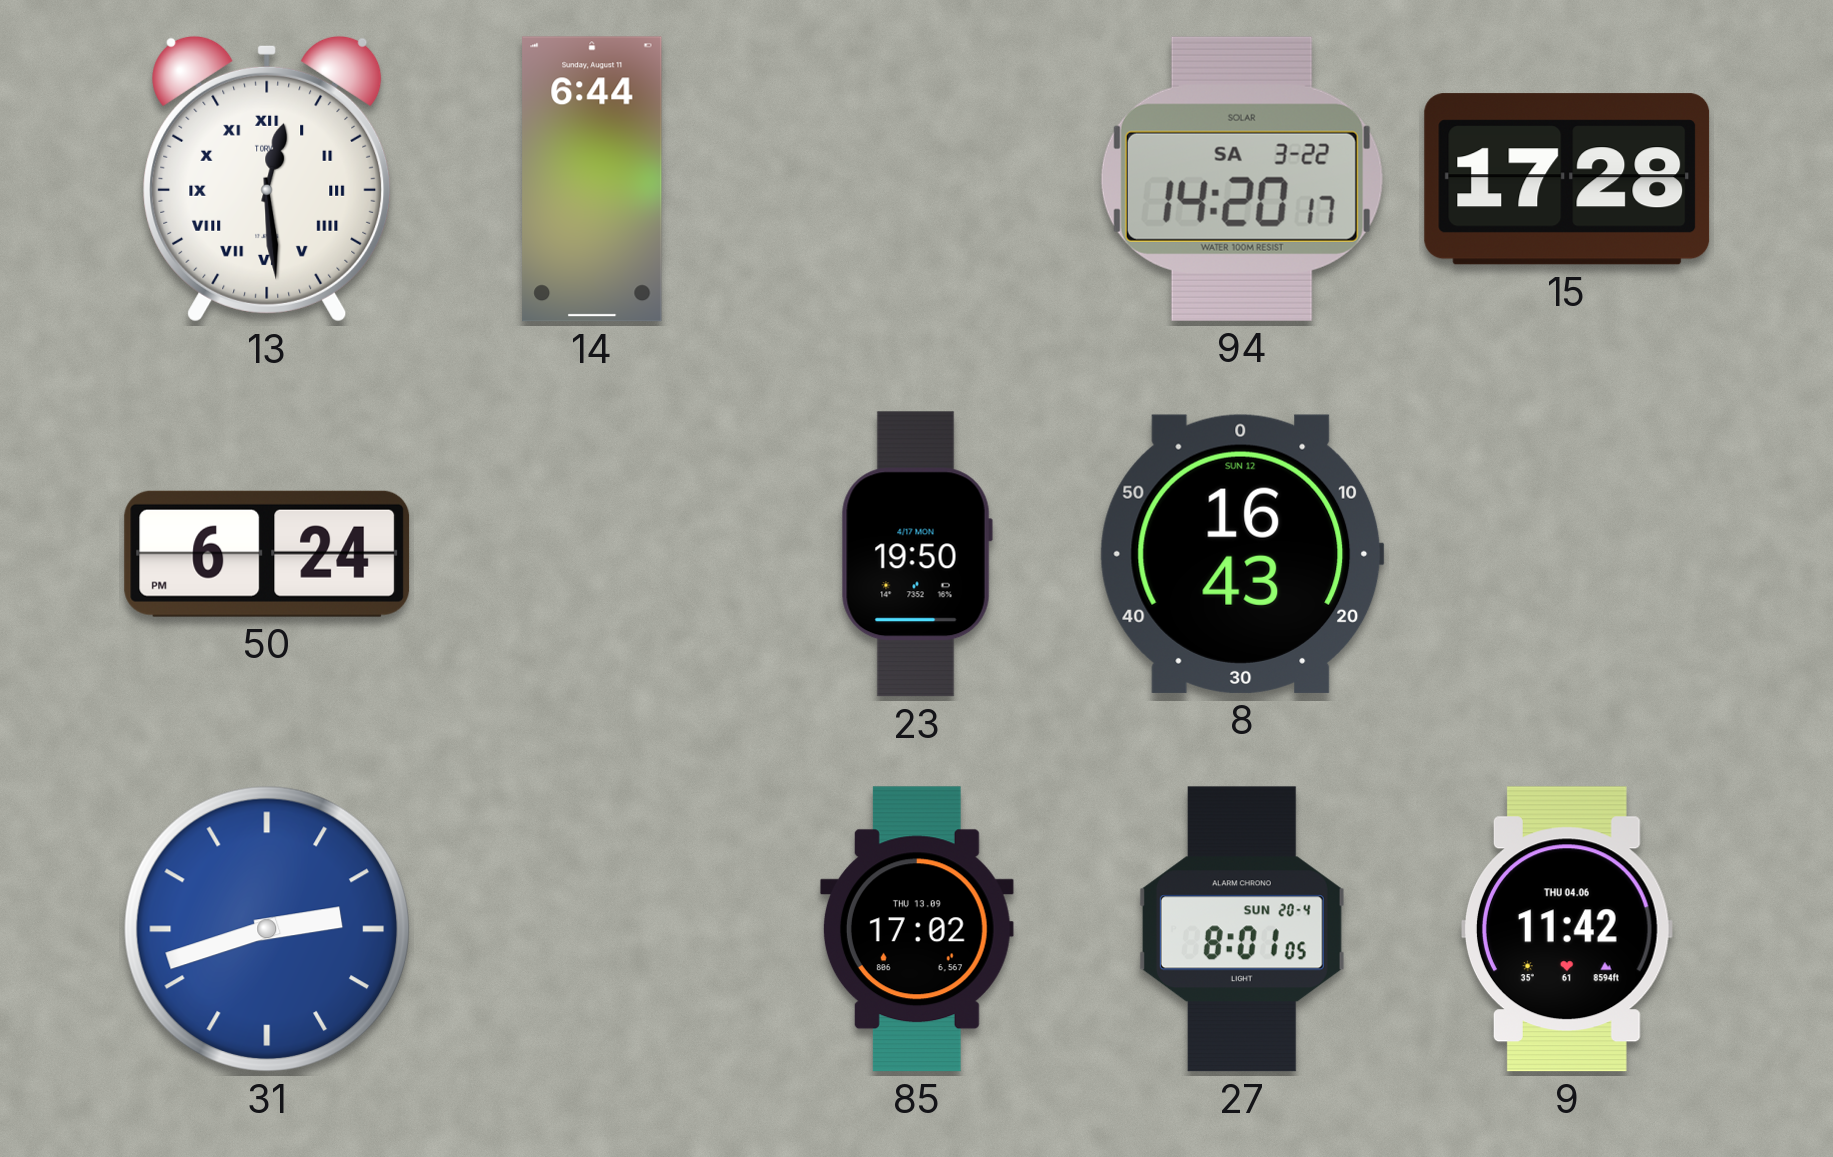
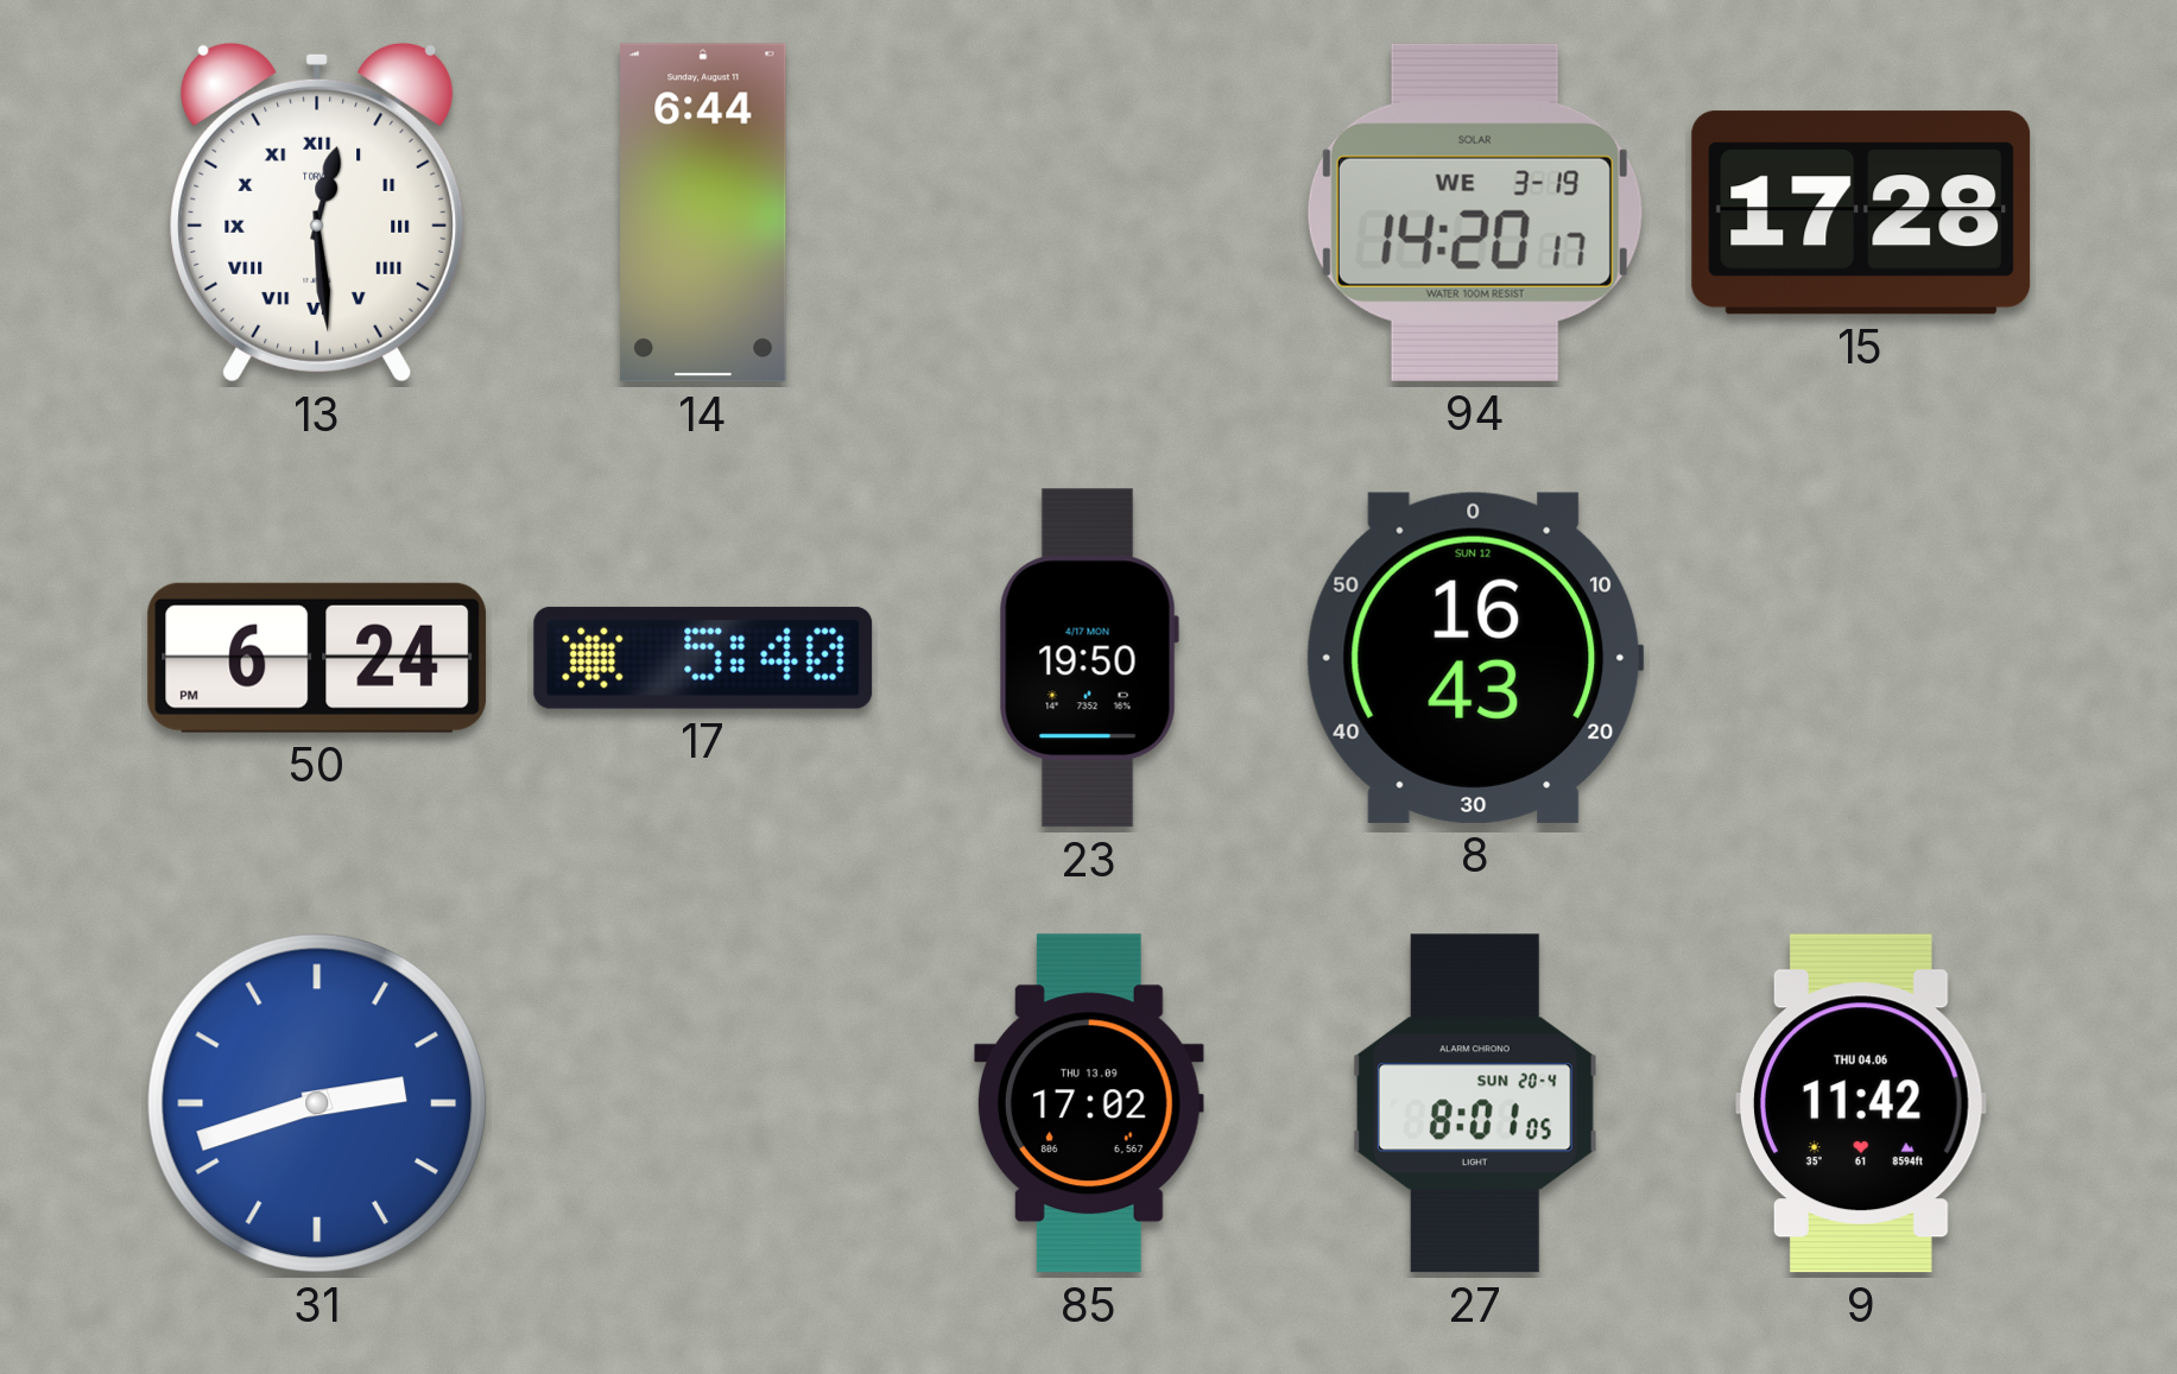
94 date: SA 3-22 -> WE 3-19 (1475, 213)
17: none -> 5:40 (703, 658)
